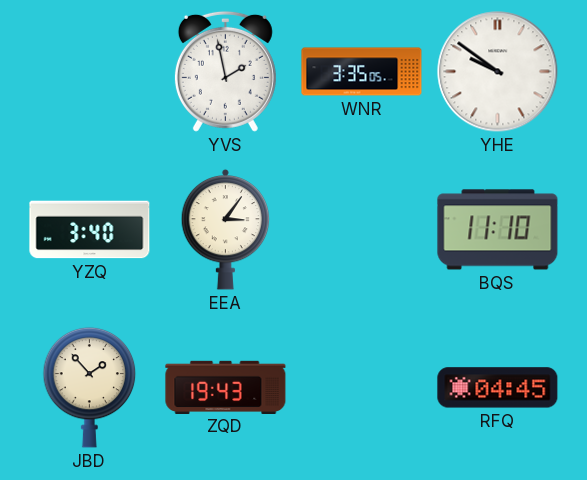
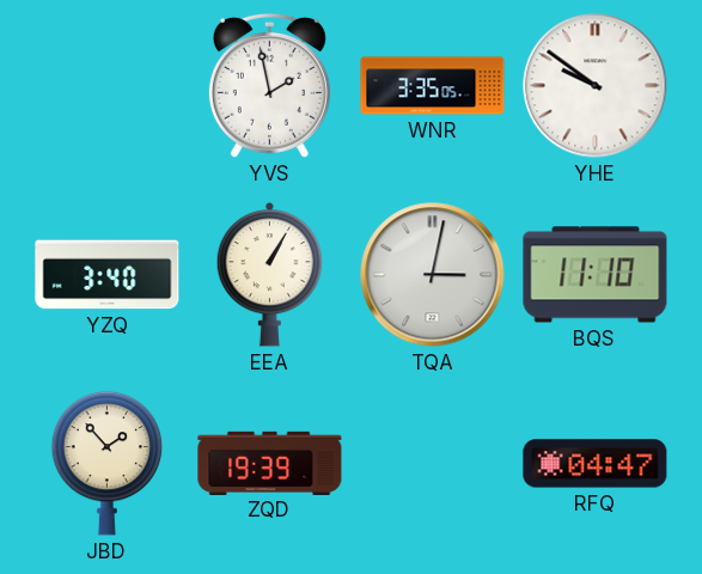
EEA: 3:06 -> 1:05 (270, 274)
TQA: none -> 3:02 (433, 275)
ZQD: 19:43 -> 19:39 (270, 463)
RFQ: 04:45 -> 04:47 (596, 464)
